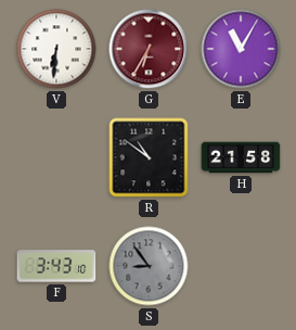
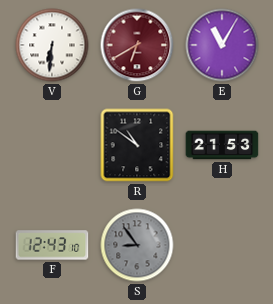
G: 6:35 -> 6:40 (137, 45)
H: 21:58 -> 21:53 (222, 145)
F: 3:43 -> 12:43 (52, 245)
